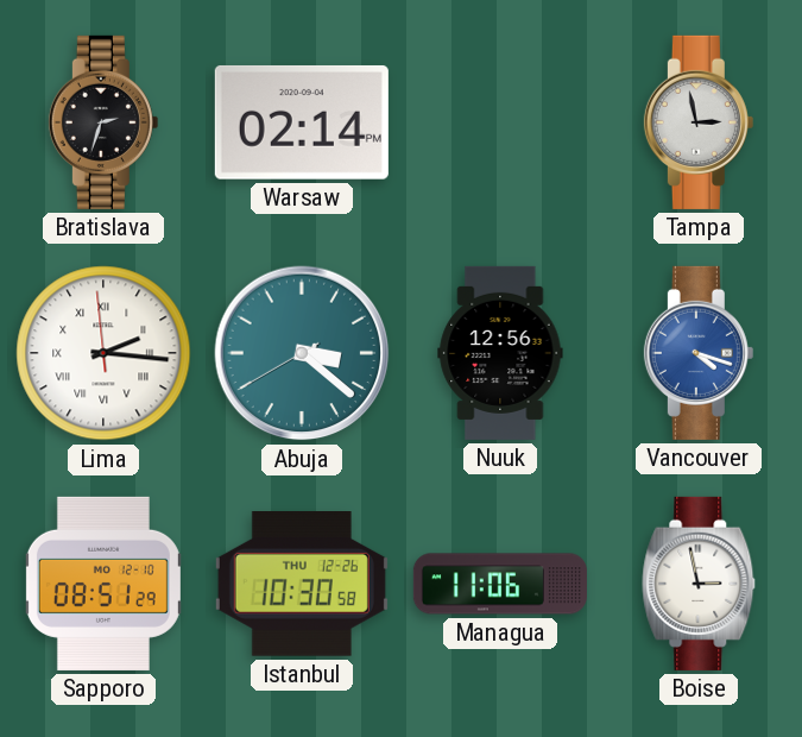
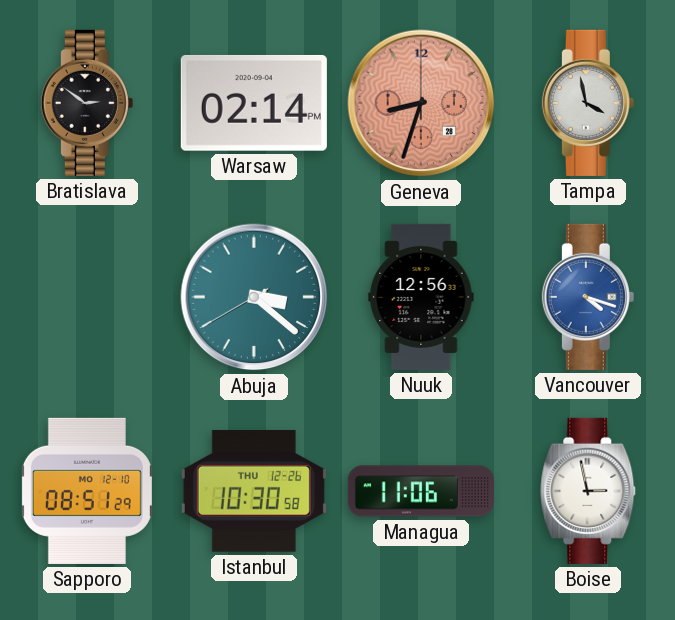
Bratislava: 2:33 -> 2:51 (87, 103)
Geneva: none -> 8:33 (421, 103)
Tampa: 2:58 -> 3:58 (588, 103)
Lima: 2:15 -> none (103, 353)
